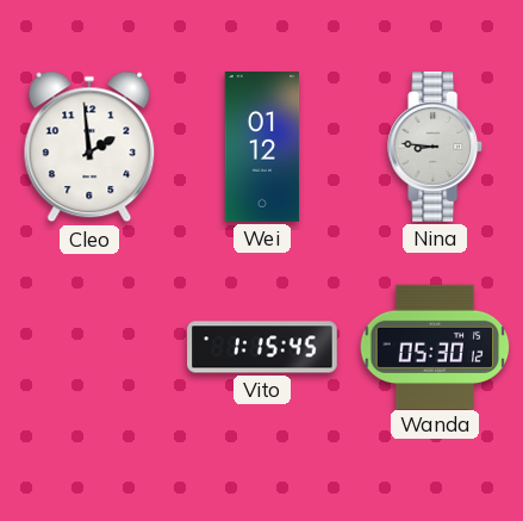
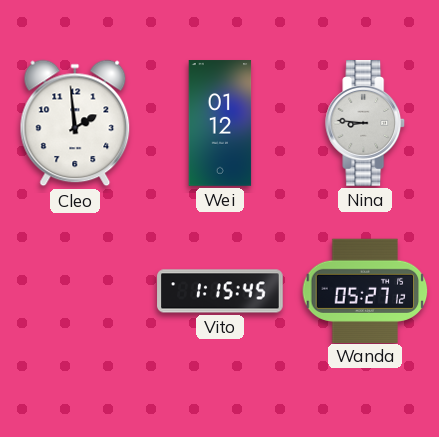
Wanda: 05:30 -> 05:27 (365, 290)
